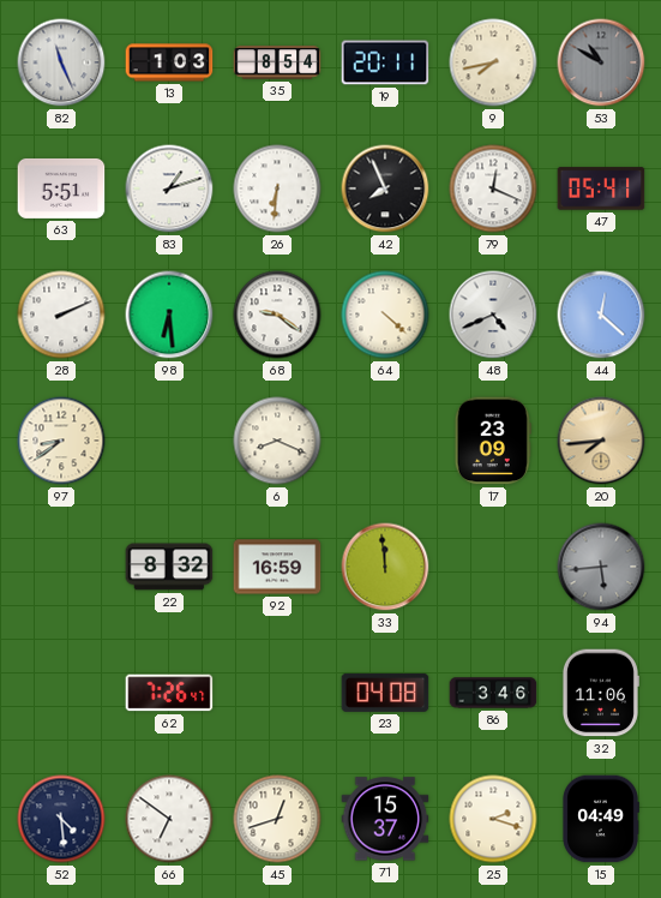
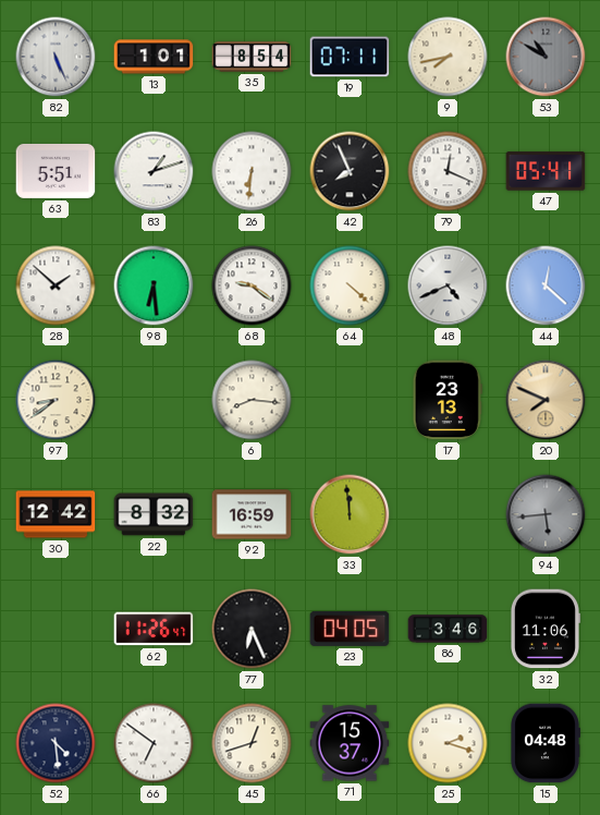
82: 11:26 -> 5:26 (56, 57)
13: 1:03 -> 1:01 (154, 57)
19: 20:11 -> 07:11 (350, 57)
28: 2:11 -> 1:52 (56, 285)
6: 8:19 -> 8:16 (252, 400)
17: 23:09 -> 23:13 (448, 400)
20: 7:44 -> 7:49 (546, 400)
30: none -> 12:42 (56, 514)
62: 7:26 -> 11:26 (154, 629)
77: none -> 6:26 (252, 629)
23: 04:08 -> 04:05 (350, 629)
15: 04:49 -> 04:48 (546, 743)
